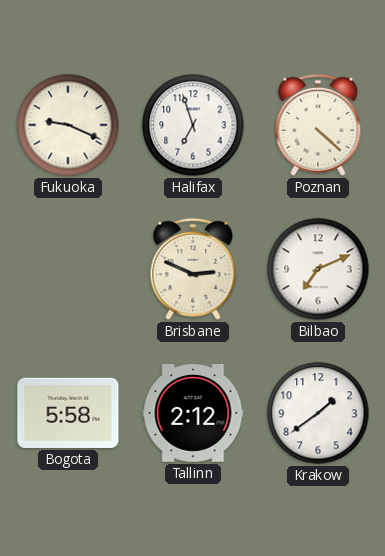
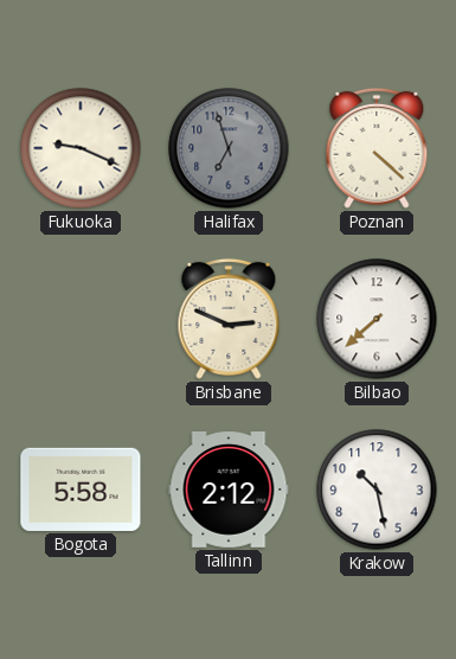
Halifax dial: white -> grey (229, 148)
Bilbao: 7:11 -> 7:38 (377, 319)
Krakow: 1:39 -> 10:28 (377, 490)
